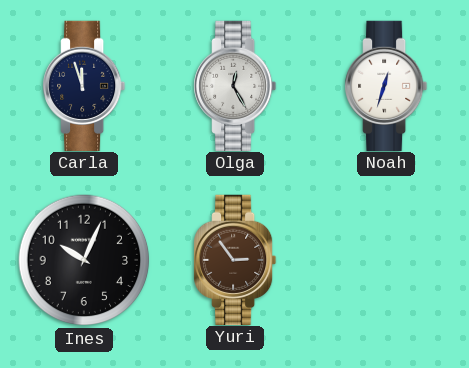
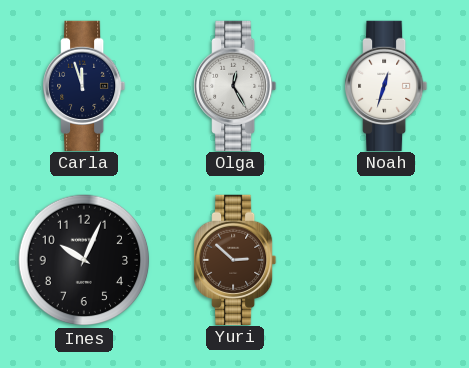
Yuri: 2:54 -> 2:52 (235, 259)
